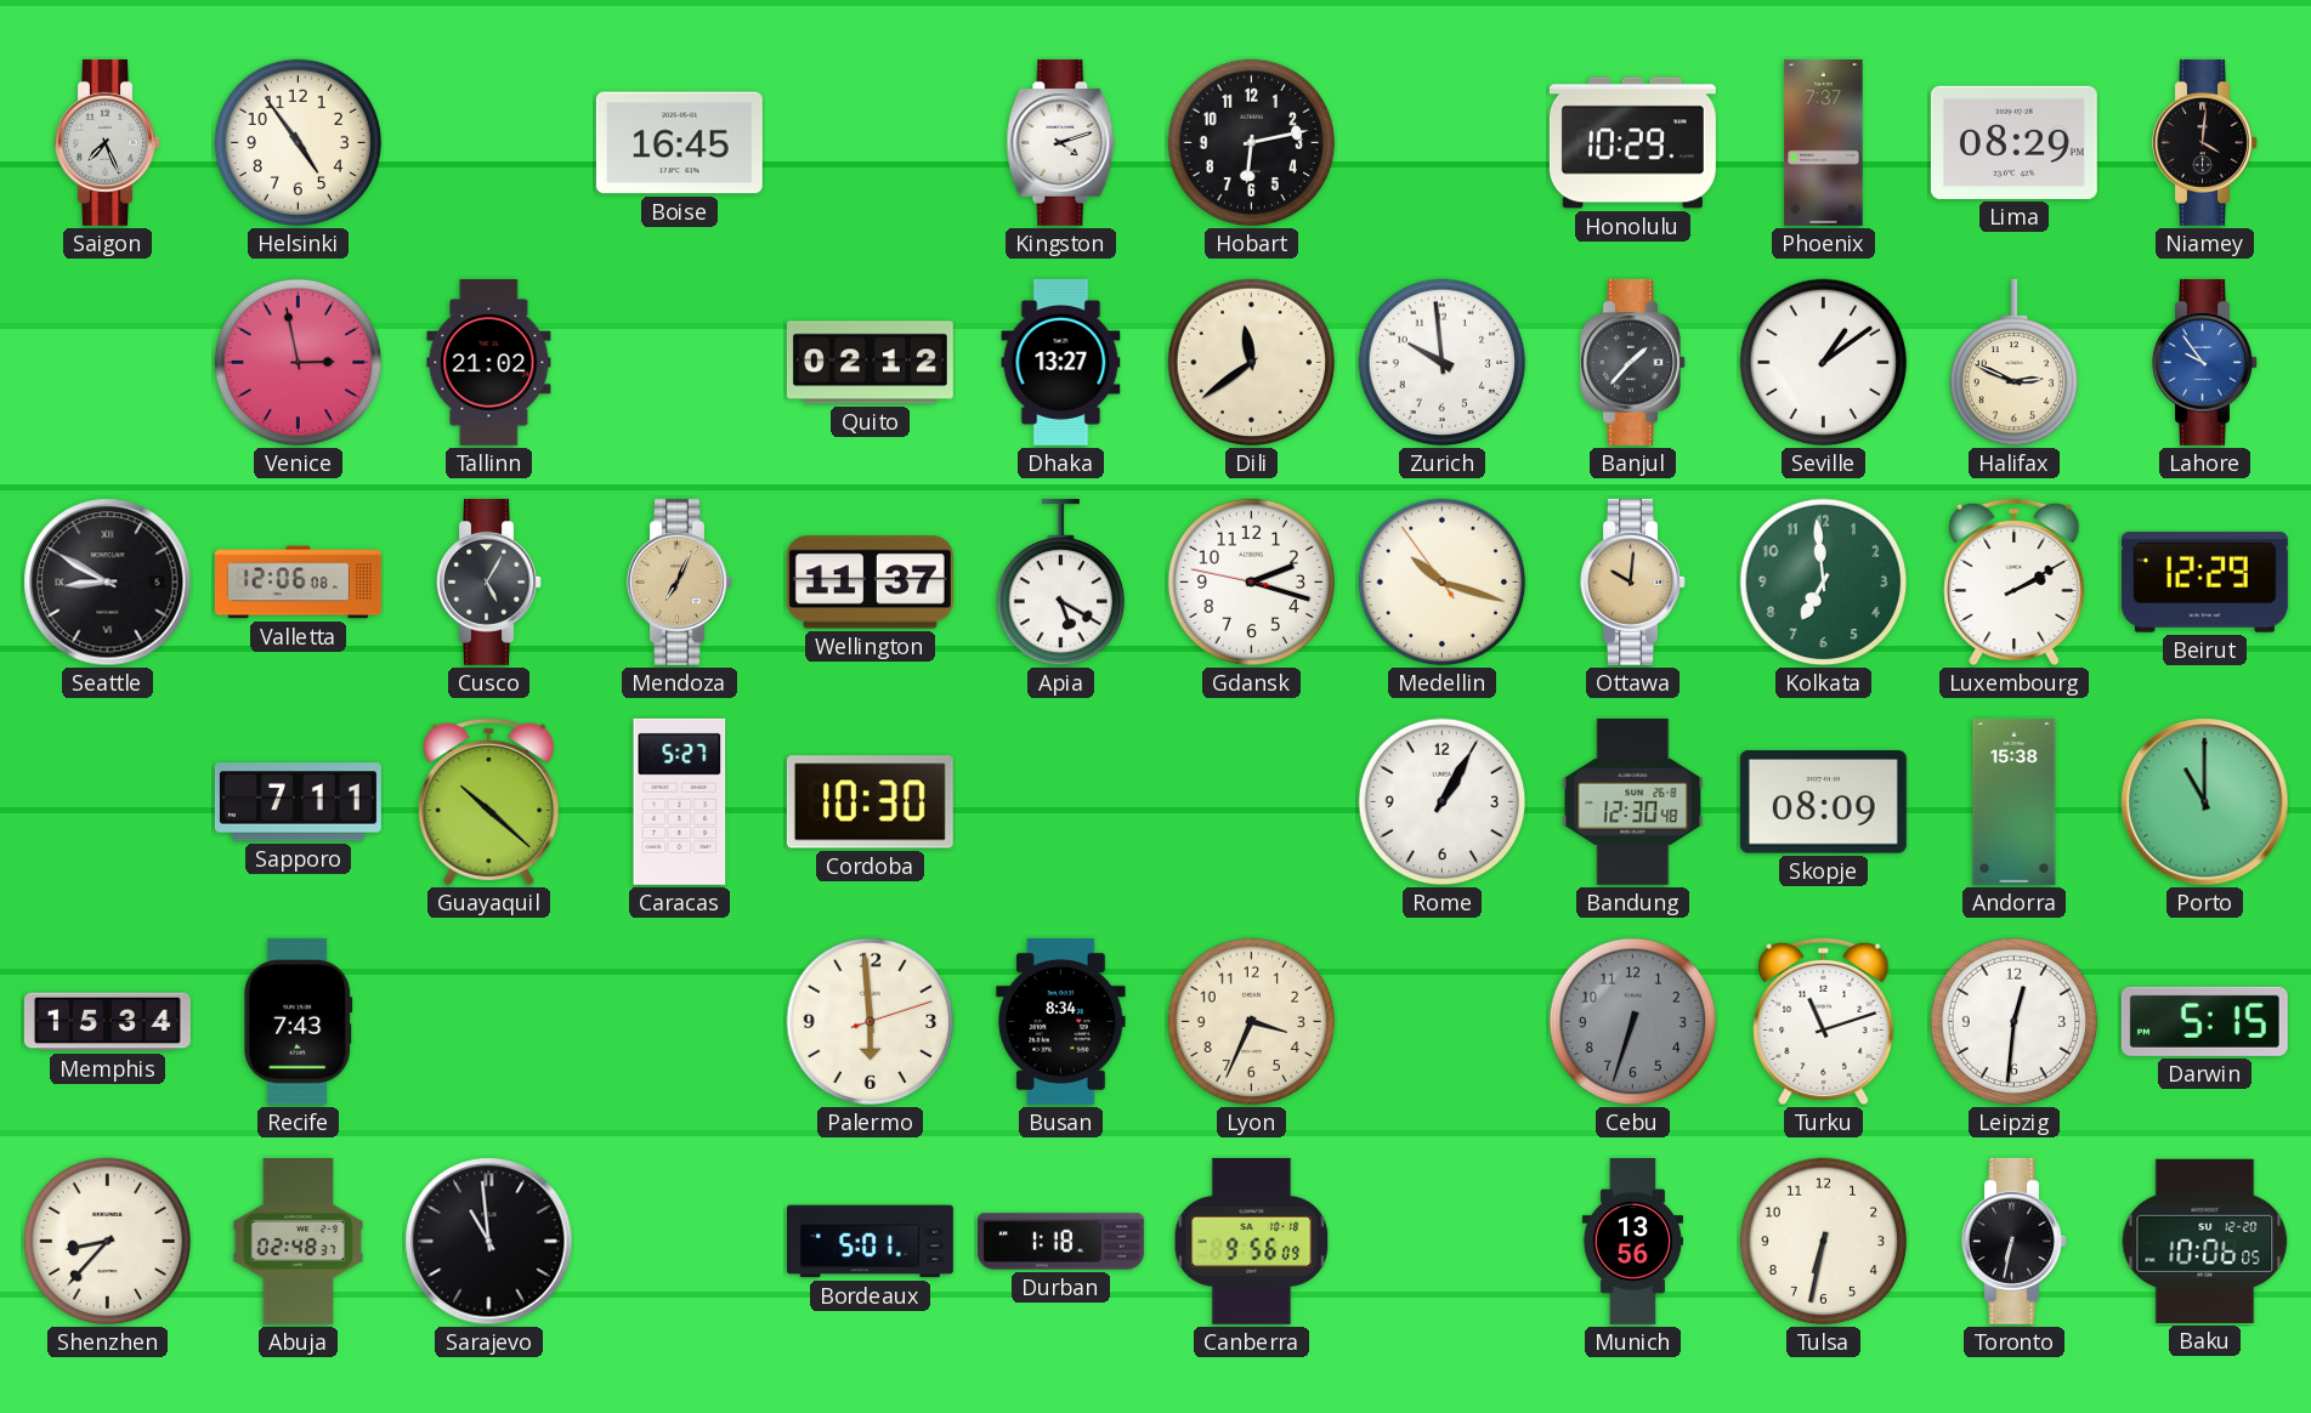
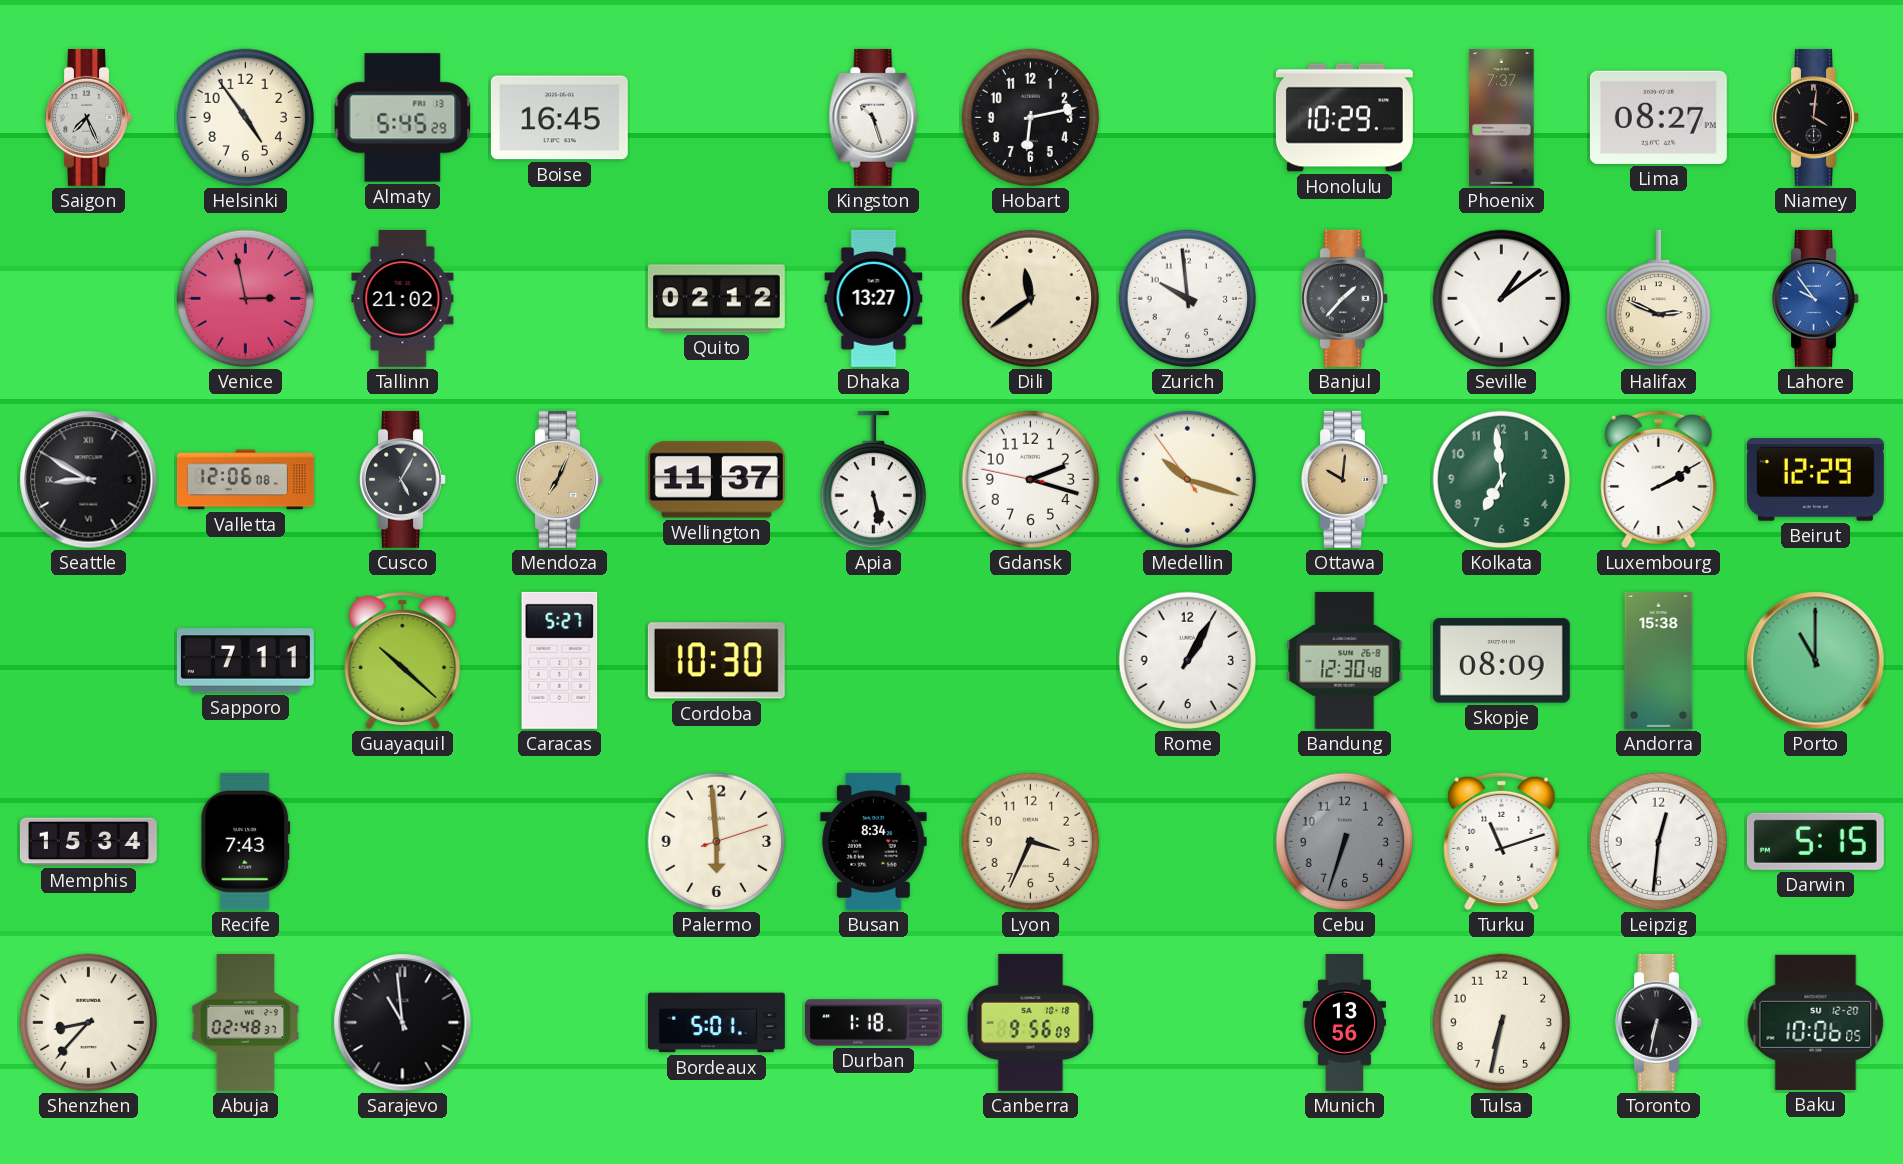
Almaty: none -> 5:45 (403, 118)
Kingston: 4:12 -> 10:27 (874, 117)
Lima: 08:29 -> 08:27 (1658, 117)
Apia: 5:20 -> 5:28 (873, 480)
